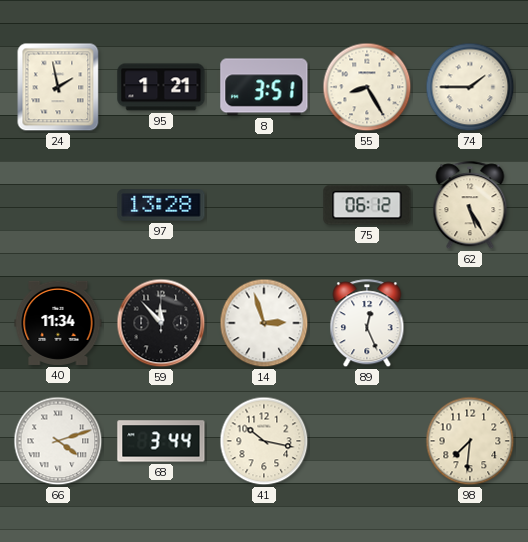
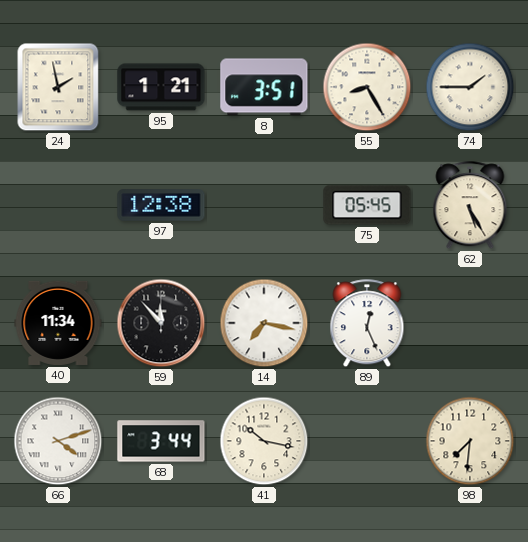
97: 13:28 -> 12:38 (161, 206)
75: 06:12 -> 05:45 (367, 205)
14: 2:57 -> 7:17 (264, 323)
